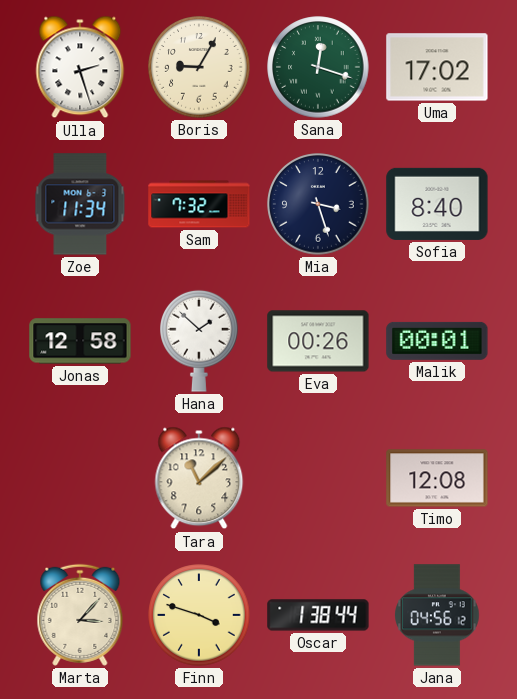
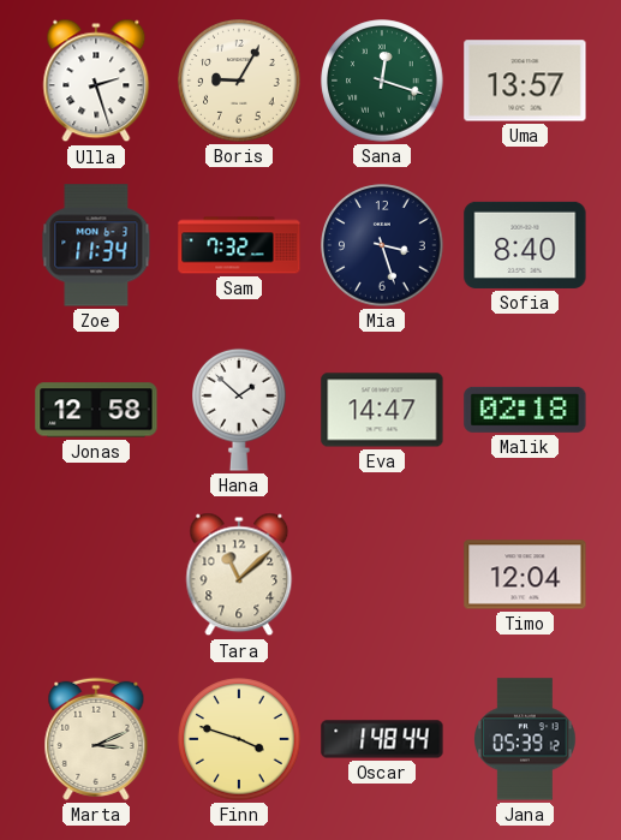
Uma: 17:02 -> 13:57 (525, 81)
Eva: 00:26 -> 14:47 (382, 410)
Malik: 00:01 -> 02:18 (525, 410)
Timo: 12:08 -> 12:04 (525, 574)
Marta: 3:07 -> 3:11 (96, 739)
Oscar: 1:38 -> 1:48 (382, 739)
Jana: 04:56 -> 05:39 (525, 739)
